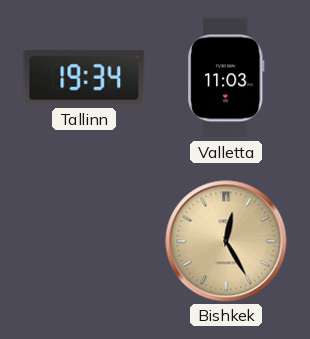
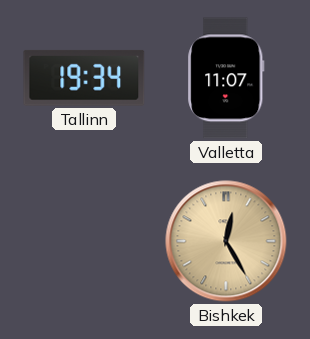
Valletta: 11:03 -> 11:07 (226, 78)
